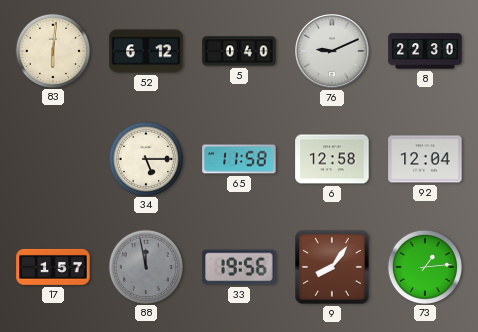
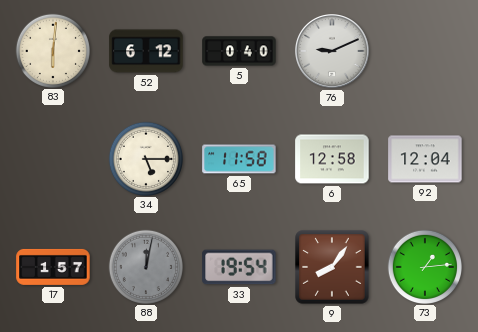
8: 22:30 -> none (425, 51)
88: 11:58 -> 12:02 (145, 266)
33: 19:56 -> 19:54 (239, 267)
